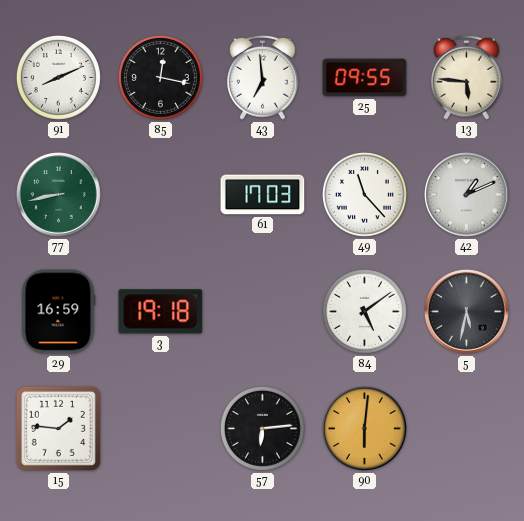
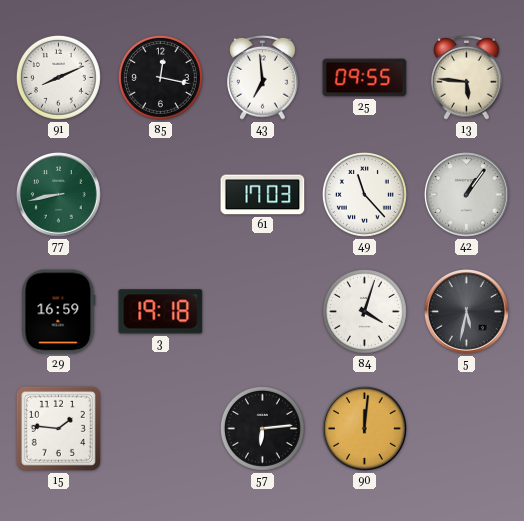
42: 1:11 -> 1:06 (467, 195)
84: 5:09 -> 4:03 (364, 311)
90: 6:01 -> 12:01 (365, 429)
